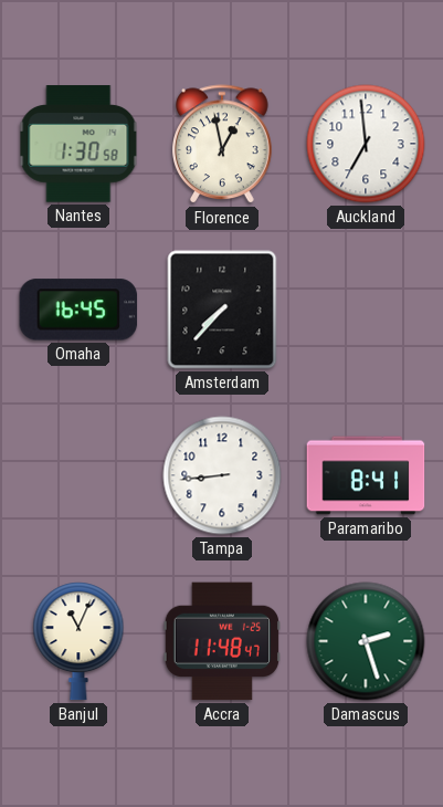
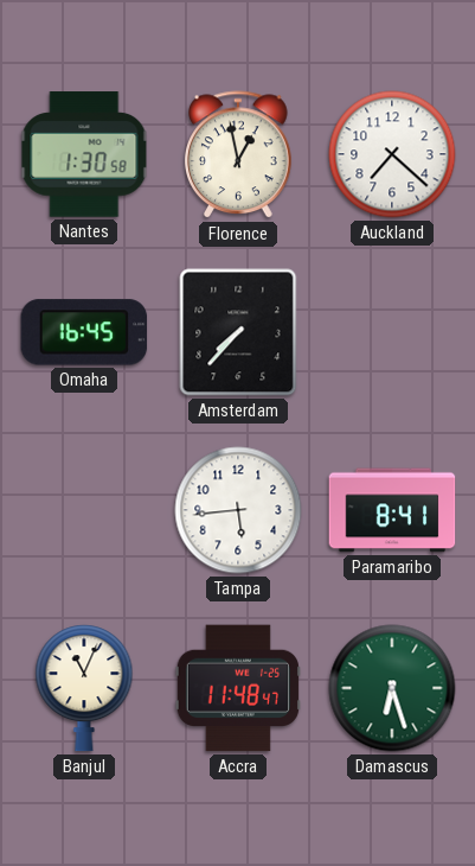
Auckland: 6:59 -> 7:22 (392, 154)
Tampa: 8:44 -> 5:44 (238, 510)
Damascus: 2:27 -> 6:27 (392, 688)
